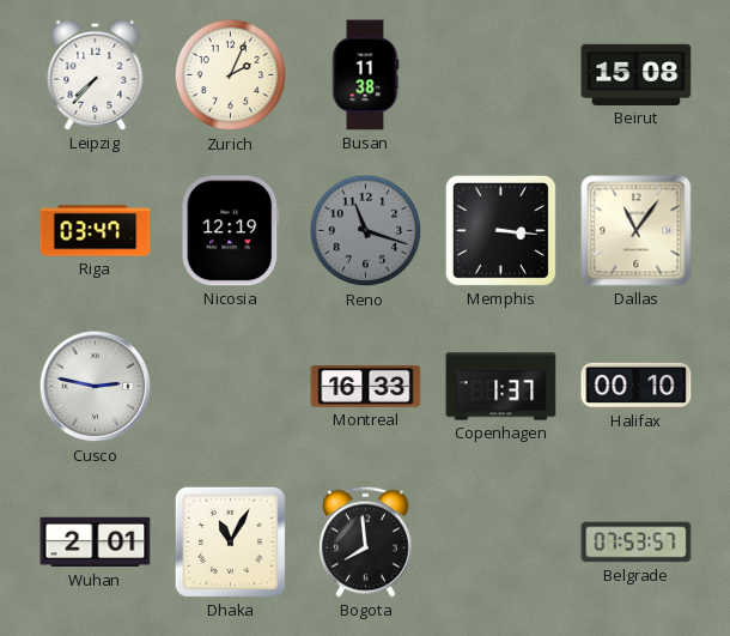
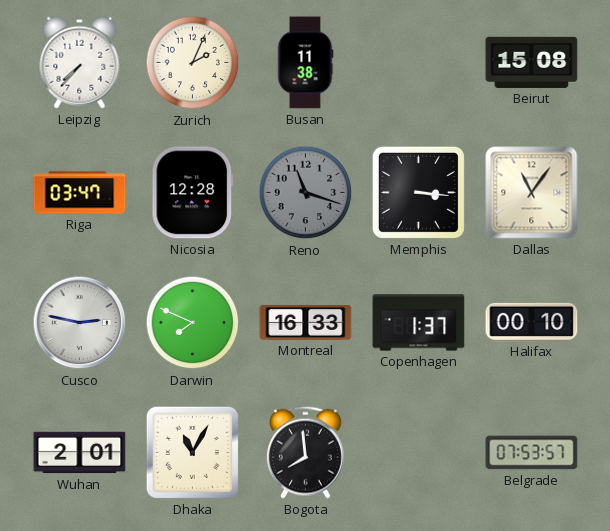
Nicosia: 12:19 -> 12:28 (193, 193)
Darwin: none -> 7:49 (193, 323)
